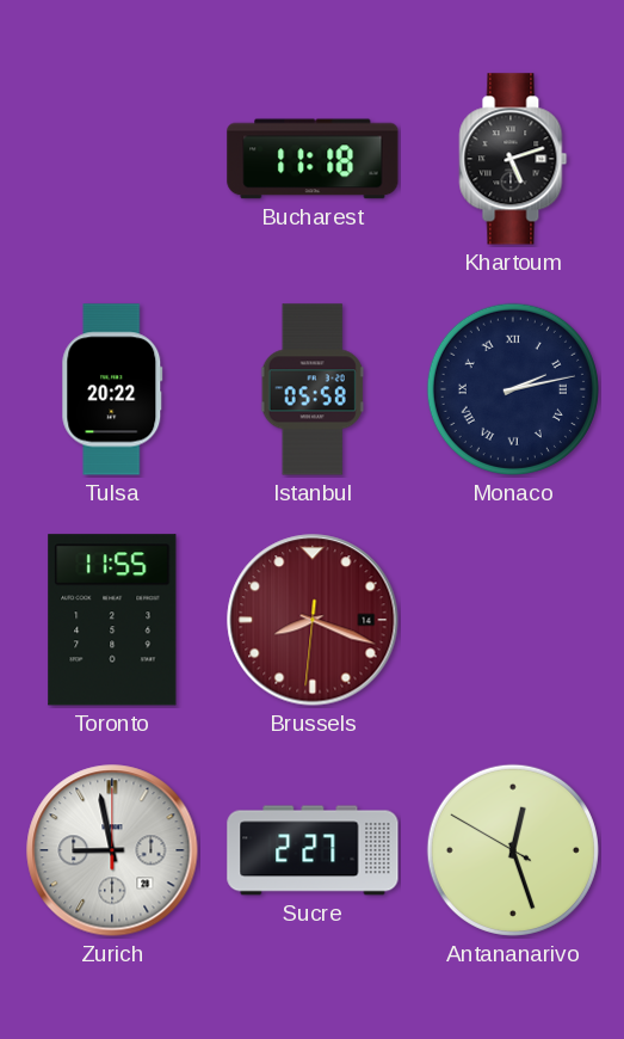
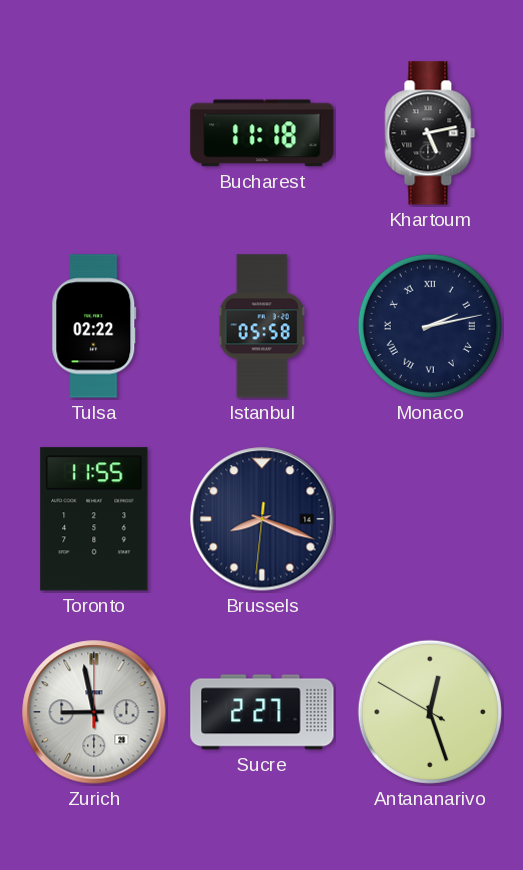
Khartoum: 5:12 -> 5:13 (430, 133)
Tulsa: 20:22 -> 02:22 (94, 326)
Brussels dial: burgundy -> navy (262, 519)
